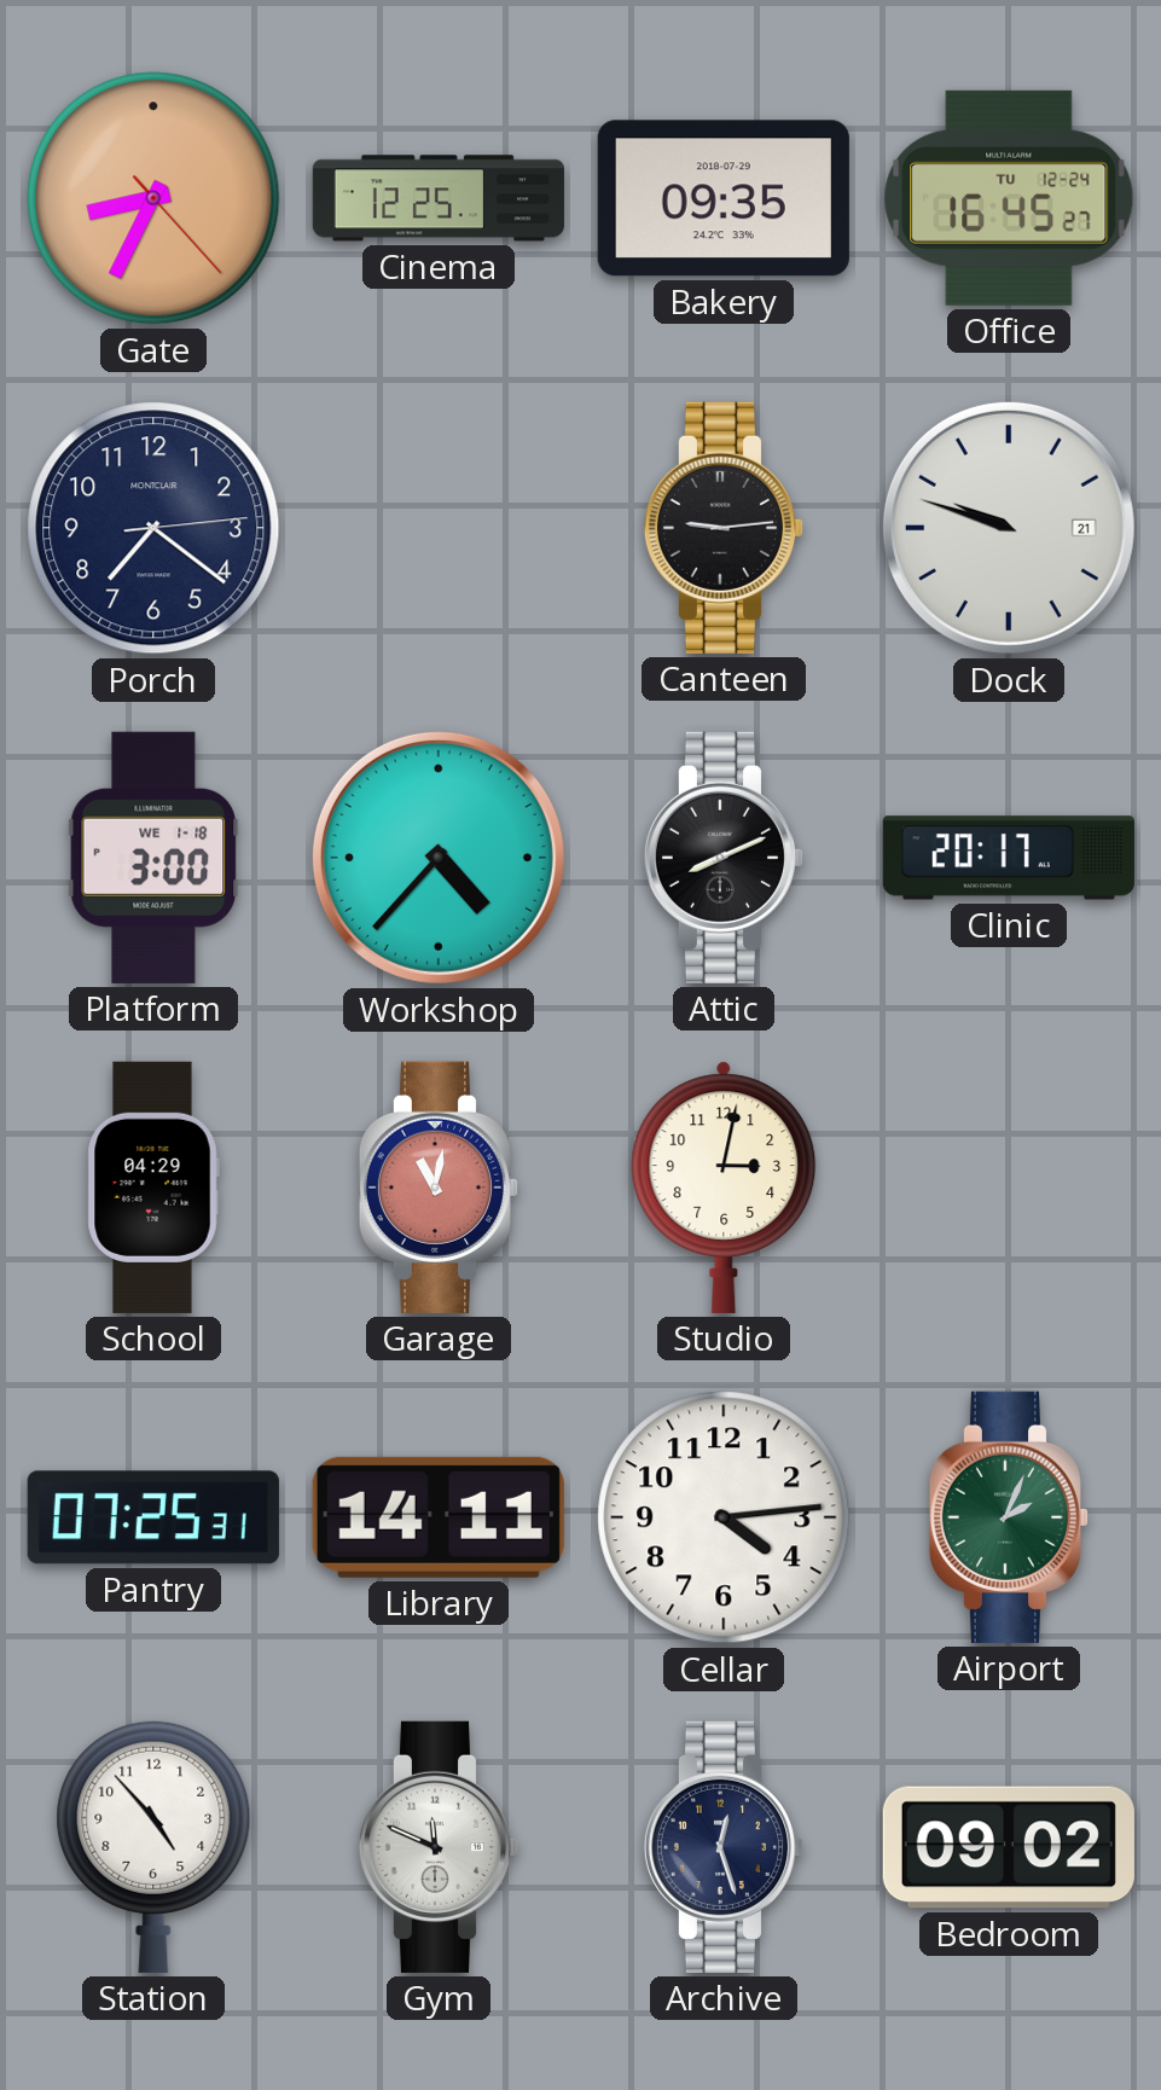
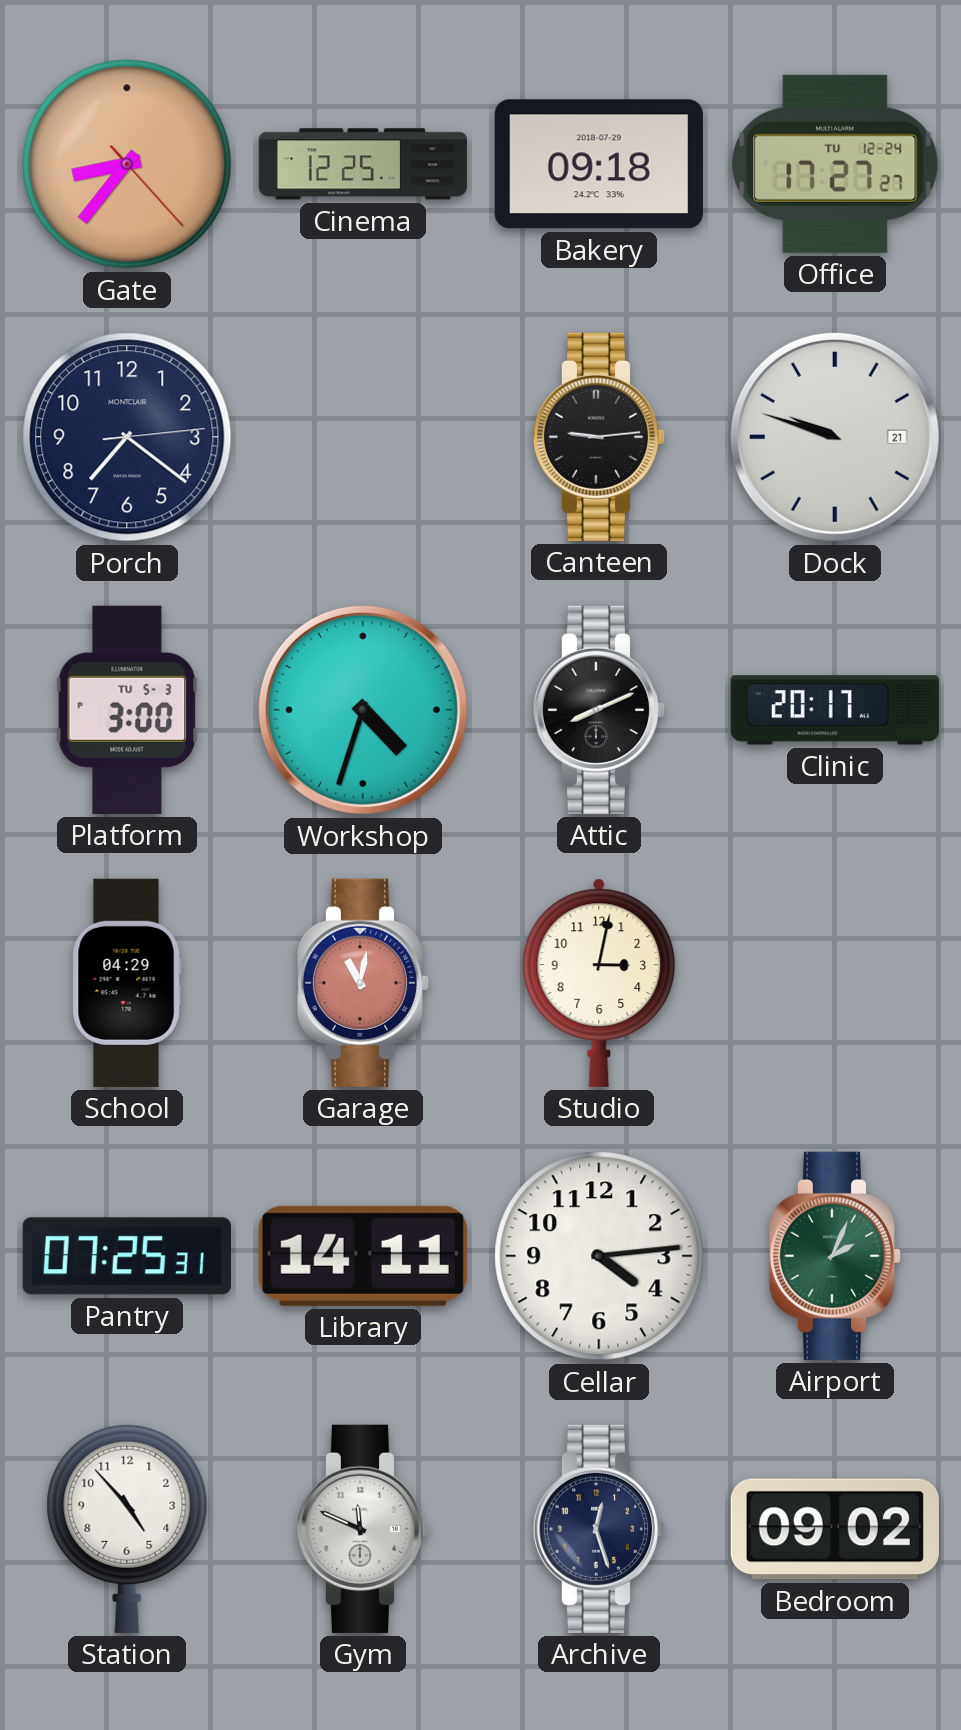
Gate: 8:34 -> 8:36 (127, 164)
Bakery: 09:35 -> 09:18 (599, 164)
Office: 16:45 -> 17:27 (835, 164)
Platform date: WE 1-18 -> TU 5-3 (127, 710)
Workshop: 4:37 -> 4:33 (363, 710)
